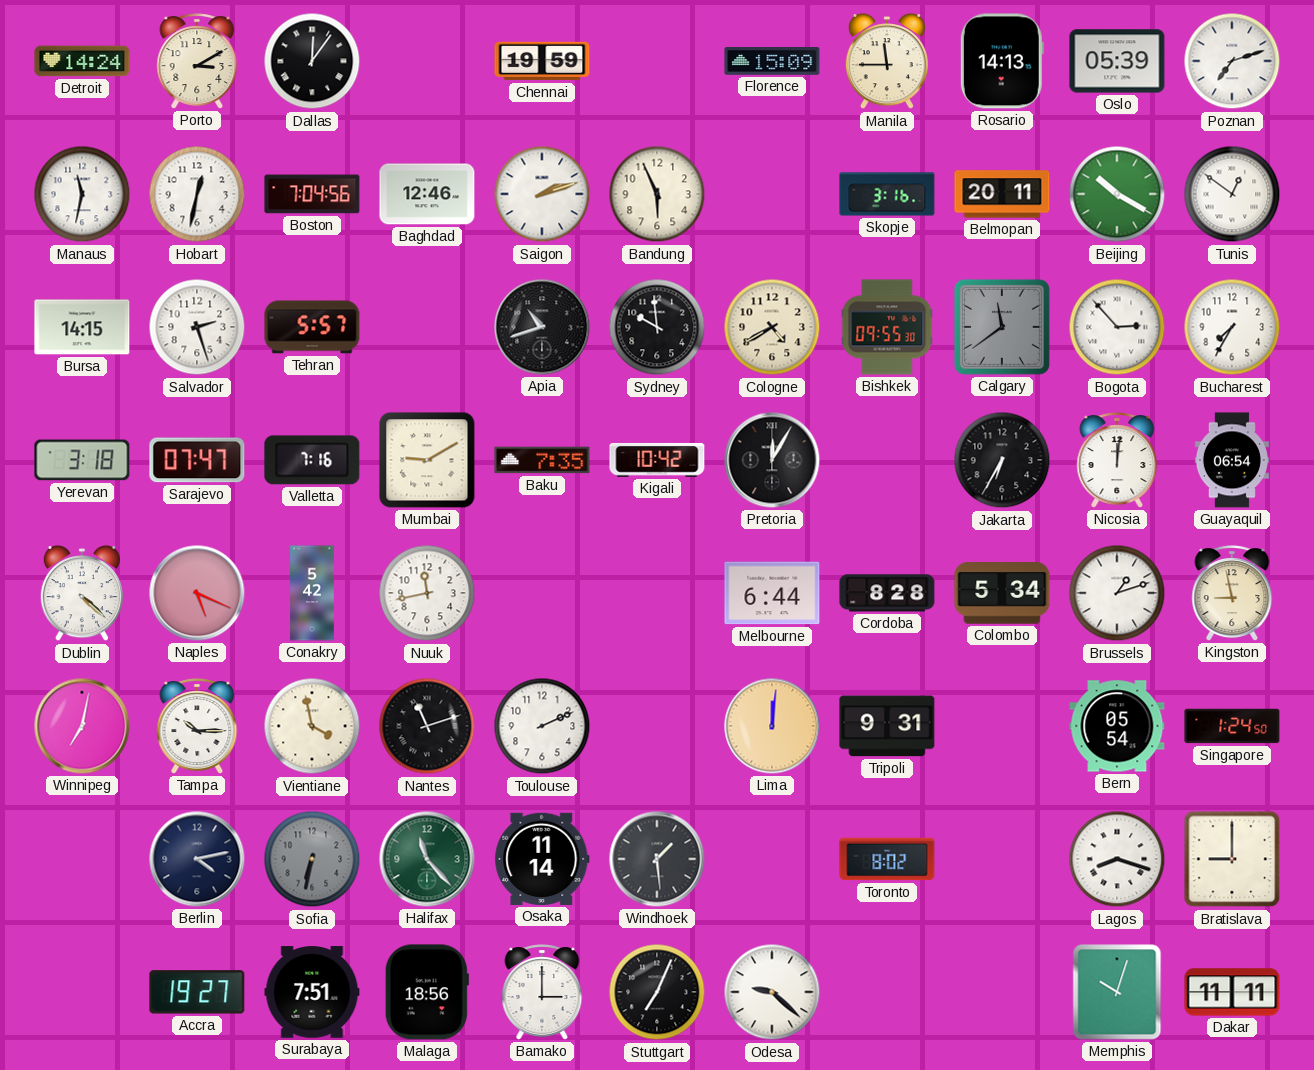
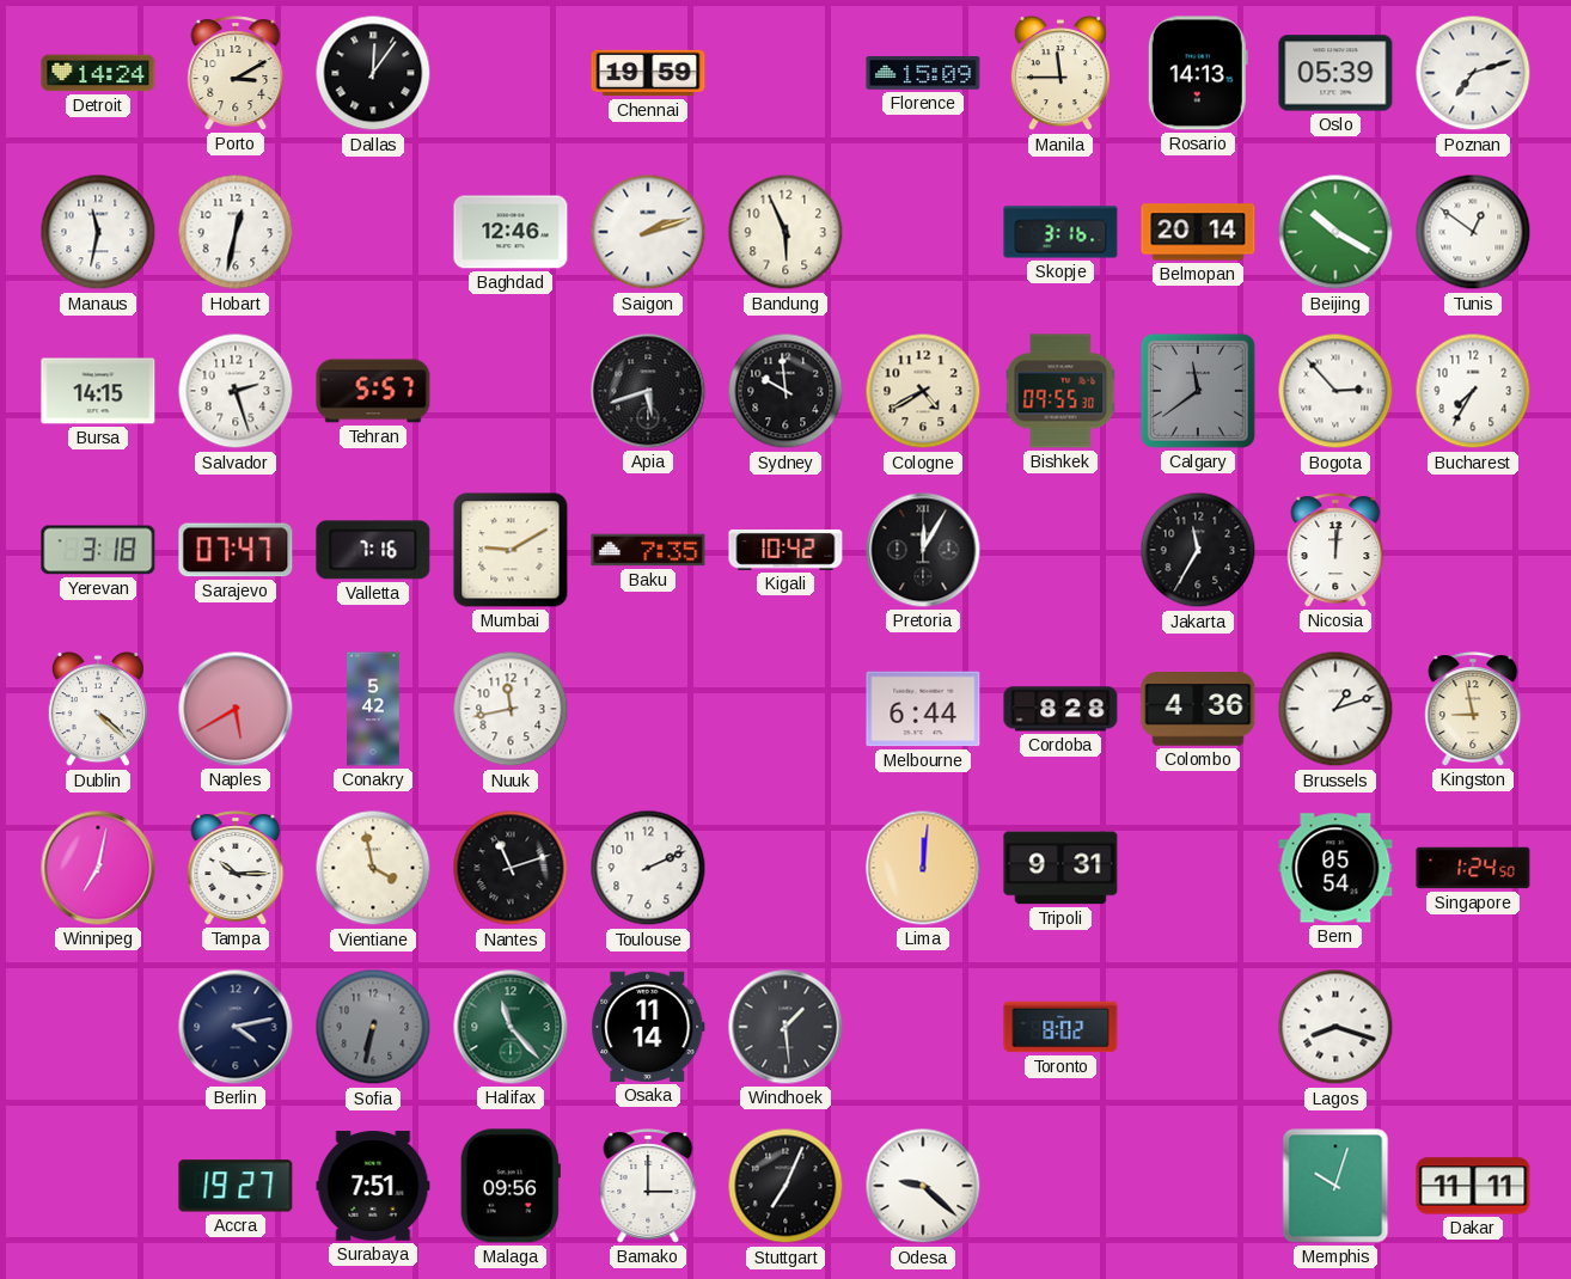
Boston: 7:04 -> none (312, 194)
Belmopan: 20:11 -> 20:14 (1198, 232)
Apia: 10:42 -> 5:42 (648, 391)
Jakarta: 6:35 -> 11:35 (1198, 550)
Guayaquil: 06:54 -> none (1232, 460)
Naples: 5:19 -> 5:40 (236, 709)
Colombo: 5:34 -> 4:36 (1198, 709)
Bratislava: 9:00 -> none (1232, 859)
Malaga: 18:56 -> 09:56 (511, 1186)
